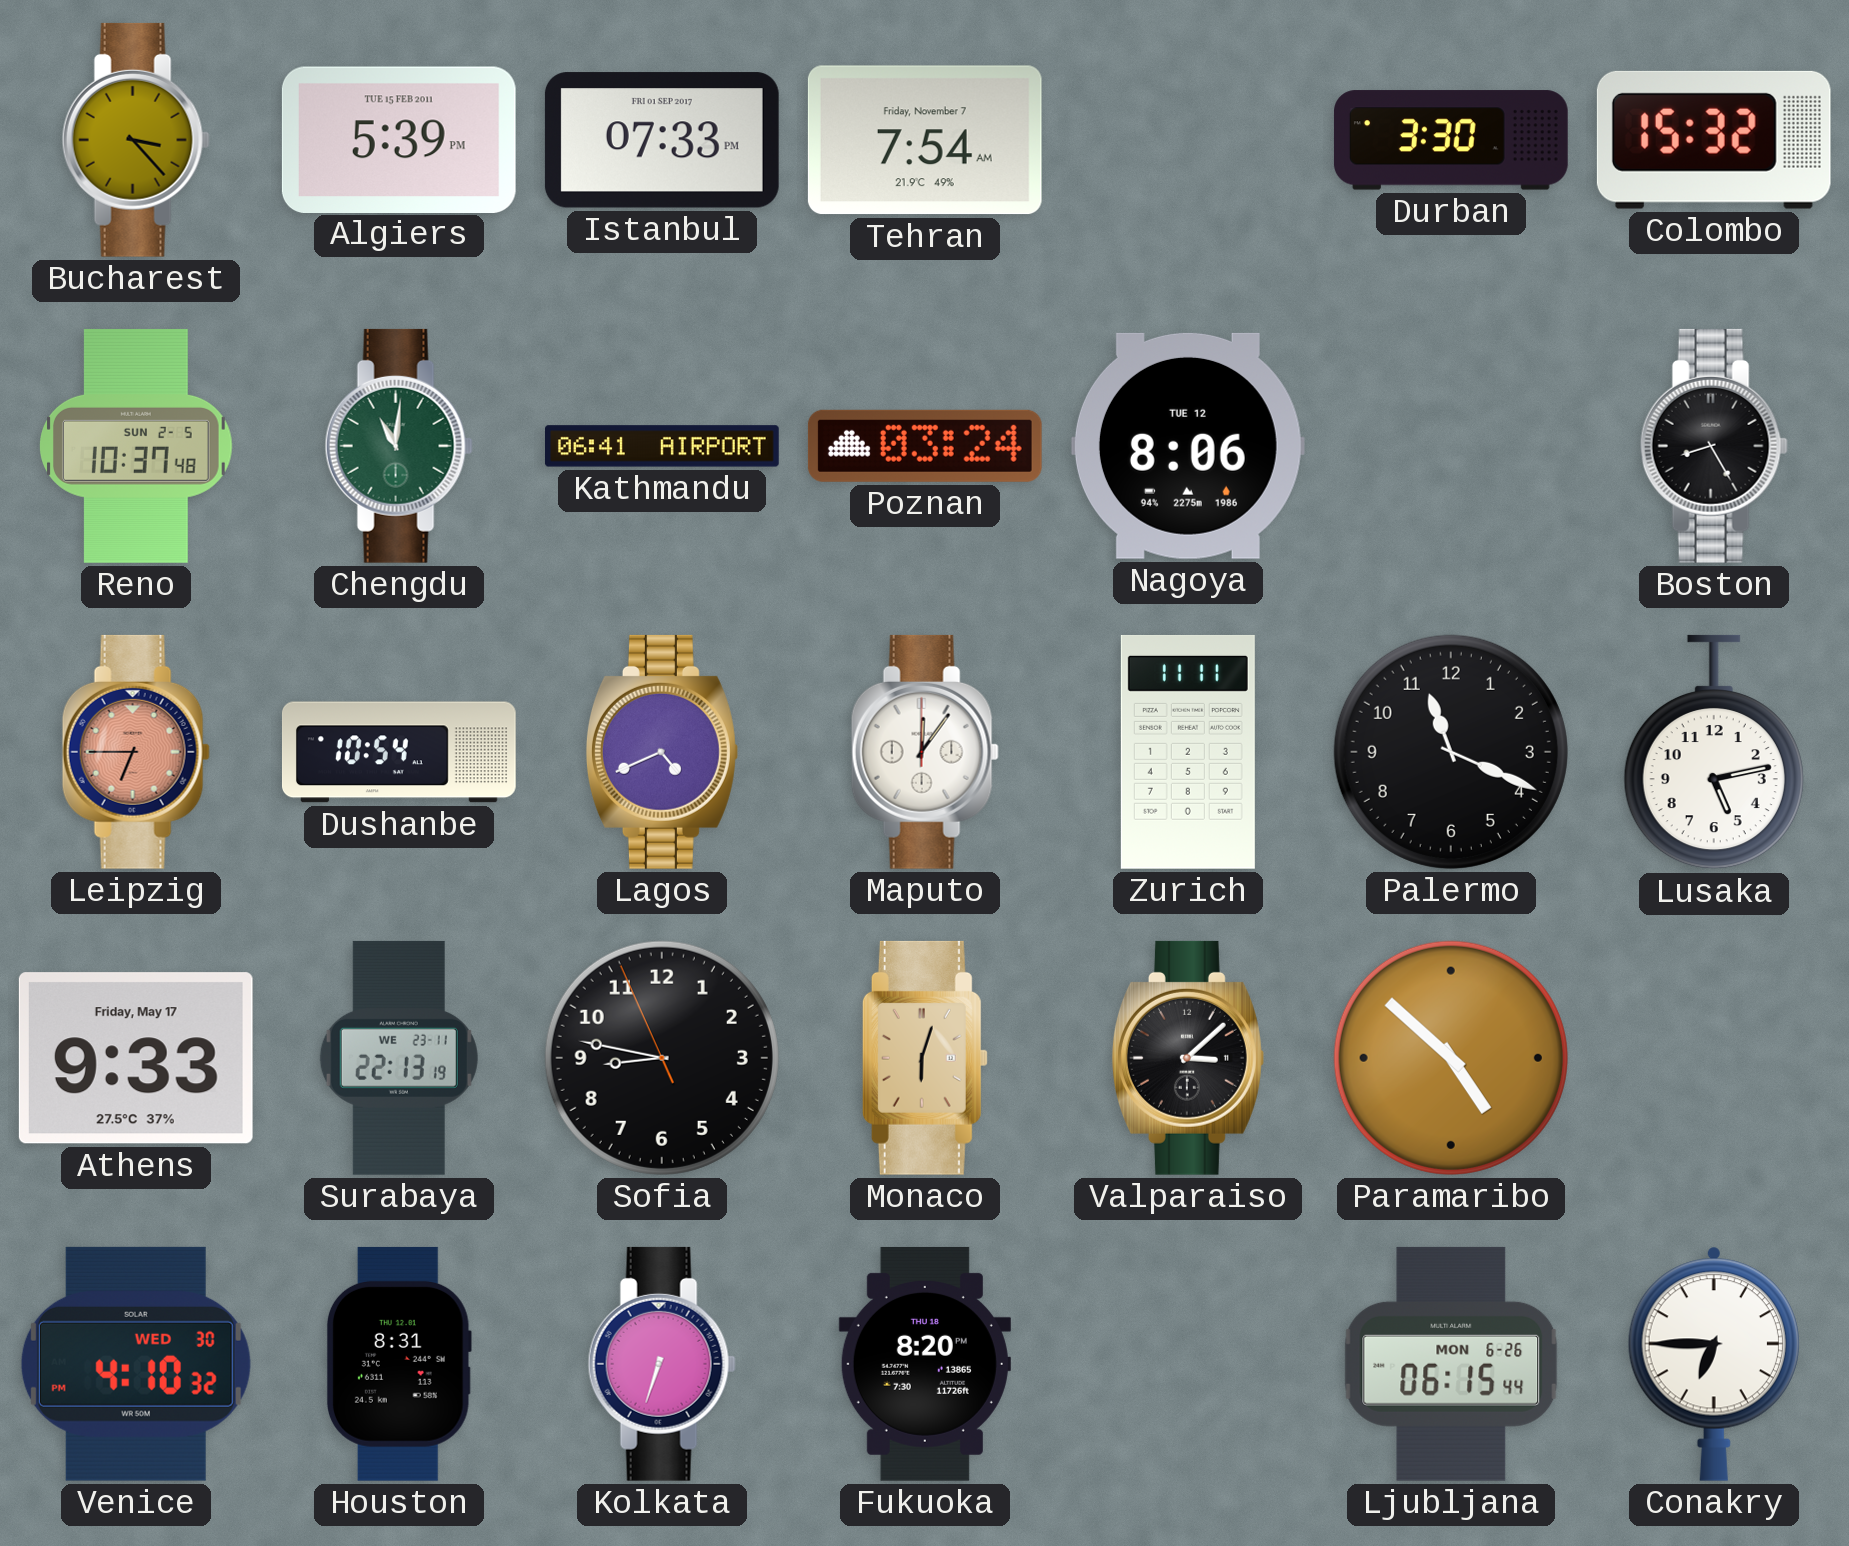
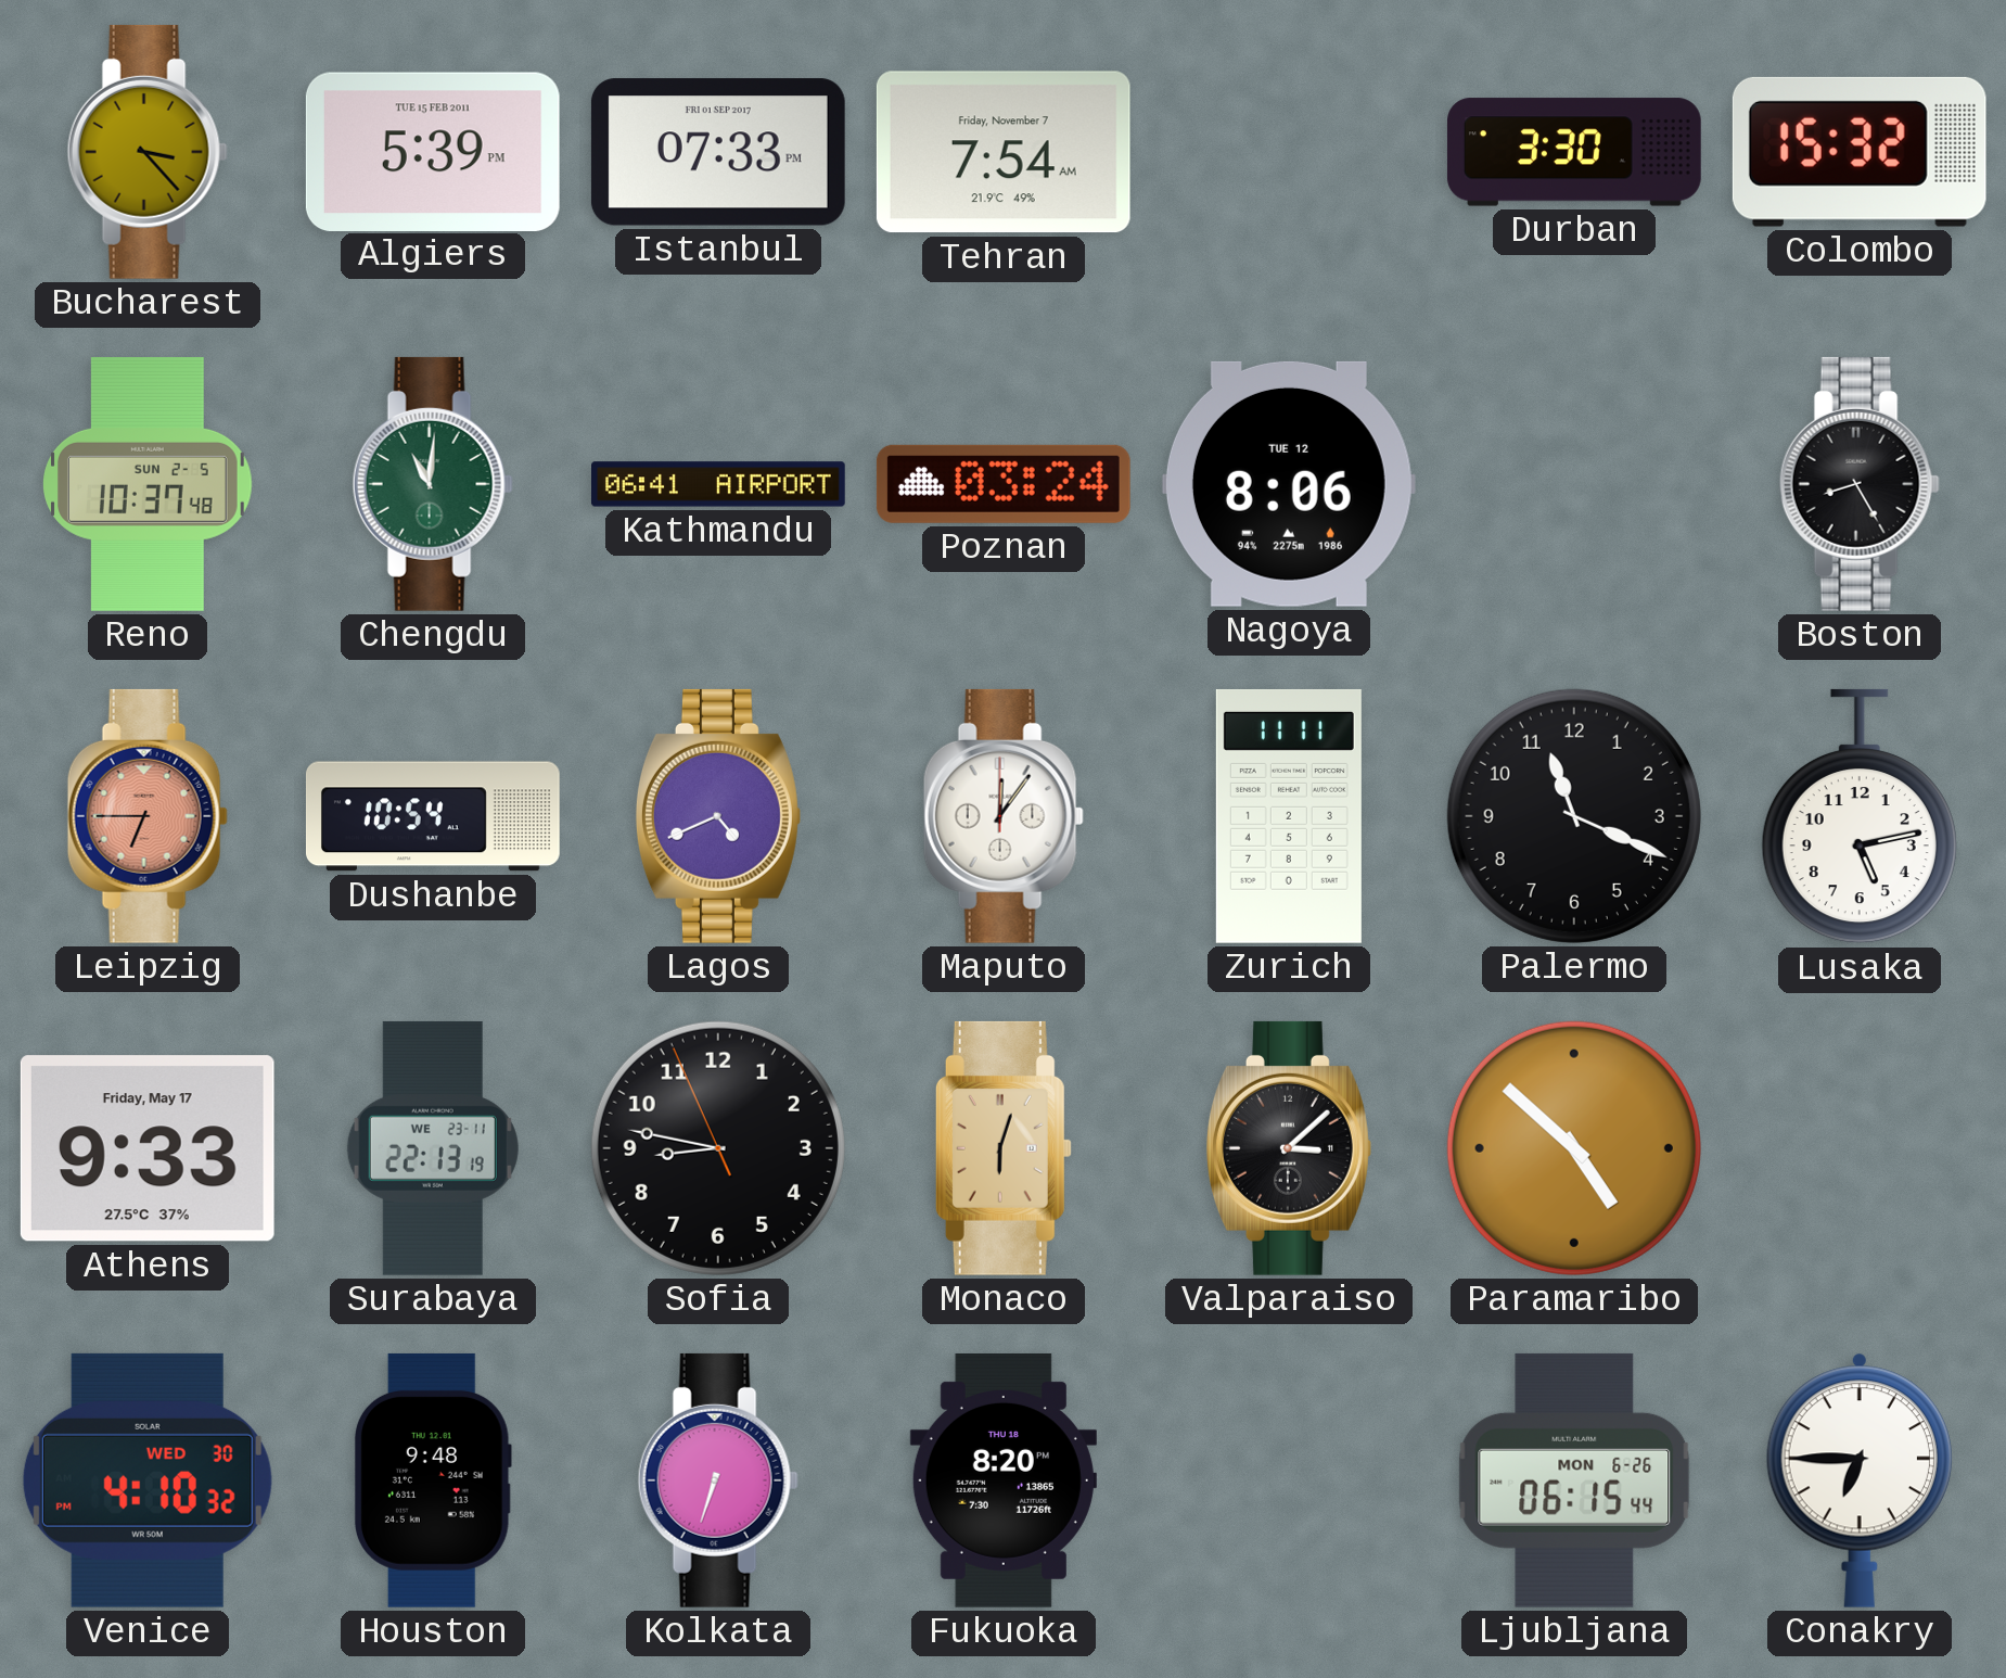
Houston: 8:31 -> 9:48 (433, 1480)
